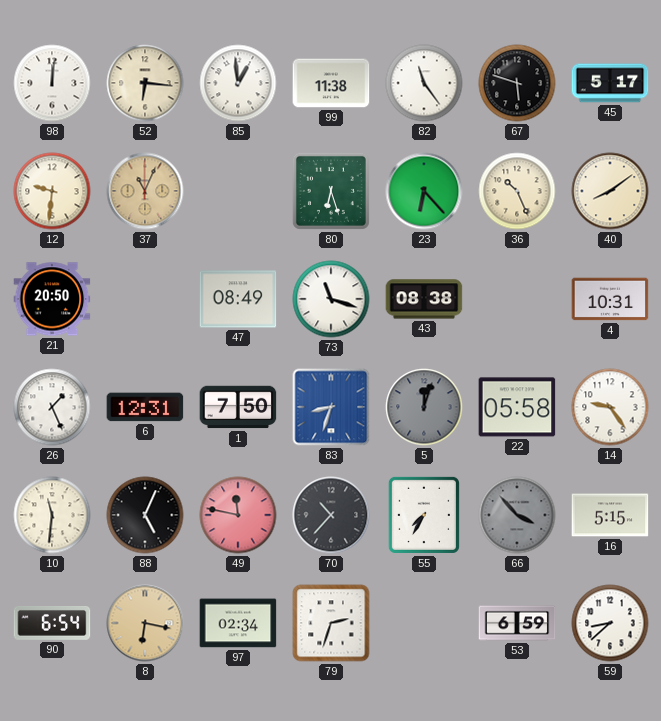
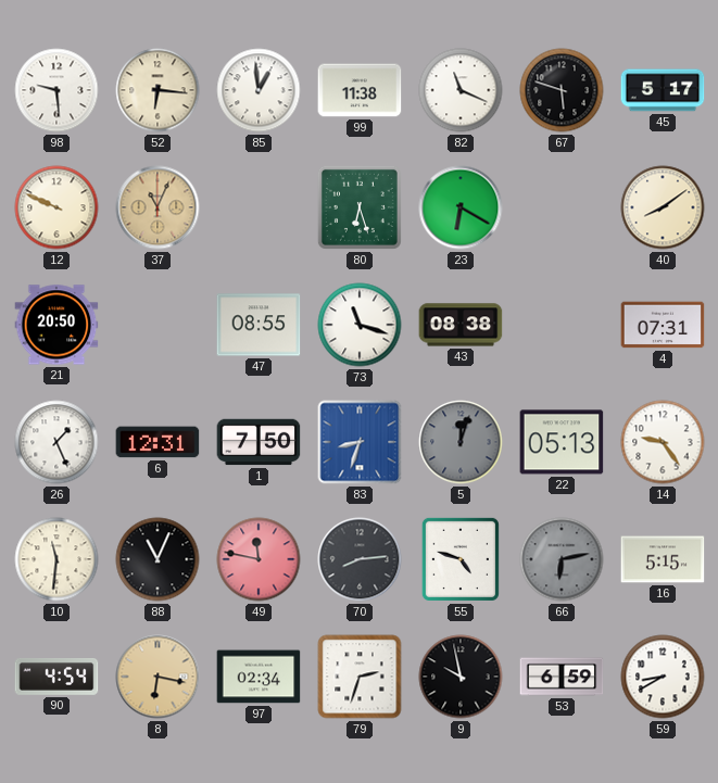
98: 12:01 -> 9:29 (56, 90)
82: 11:24 -> 11:19 (461, 90)
12: 9:31 -> 9:49 (56, 207)
23: 6:23 -> 6:20 (461, 207)
36: 10:26 -> none (517, 191)
47: 08:49 -> 08:55 (259, 325)
4: 10:31 -> 07:31 (663, 325)
22: 05:58 -> 05:13 (562, 442)
88: 5:04 -> 11:04 (158, 559)
70: 10:37 -> 8:14 (360, 559)
55: 7:35 -> 4:48 (461, 559)
66: 3:53 -> 6:13 (562, 559)
90: 6:54 -> 4:54 (56, 678)
9: none -> 9:58 (461, 677)
59: 8:38 -> 8:40 (663, 677)
